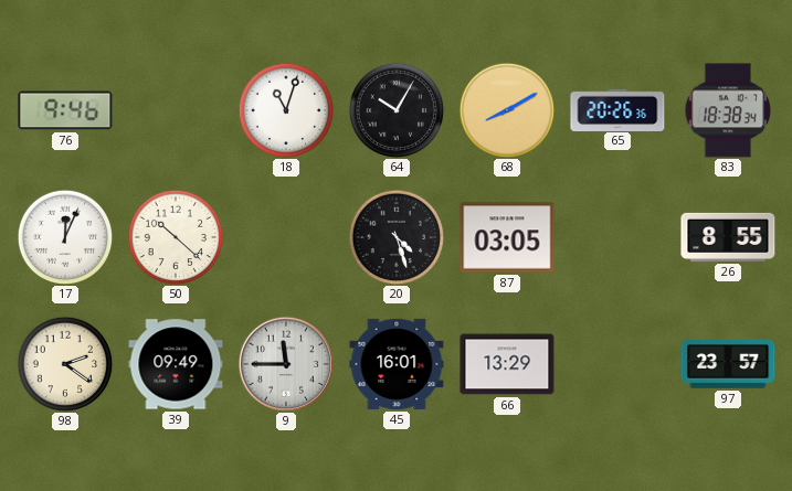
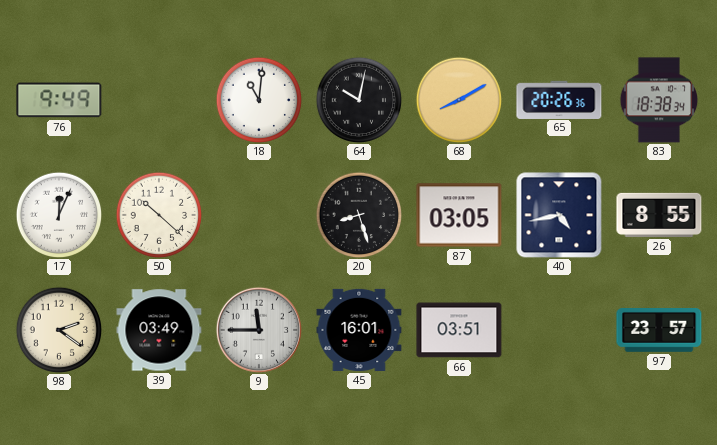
76: 9:46 -> 9:49 (59, 100)
18: 11:03 -> 11:01 (259, 100)
64: 10:05 -> 10:02 (359, 100)
20: 4:27 -> 8:27 (359, 215)
40: none -> 4:43 (559, 215)
39: 09:49 -> 03:49 (159, 330)
66: 13:29 -> 03:51 (459, 330)
